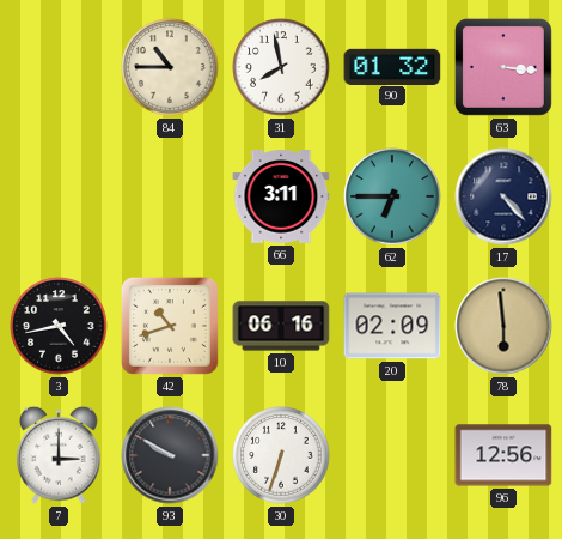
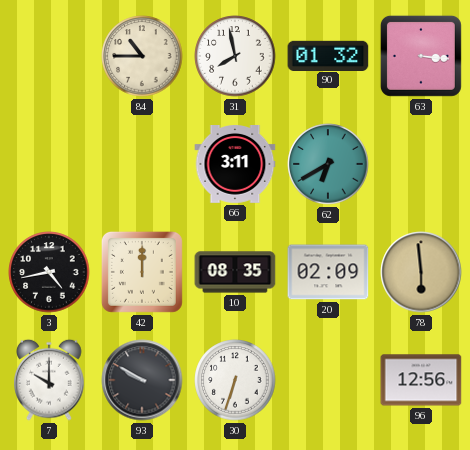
62: 6:45 -> 6:40 (328, 164)
17: 4:23 -> none (503, 196)
42: 10:42 -> 12:00 (142, 272)
10: 06:16 -> 08:35 (235, 272)
7: 3:00 -> 10:00 (49, 380)
